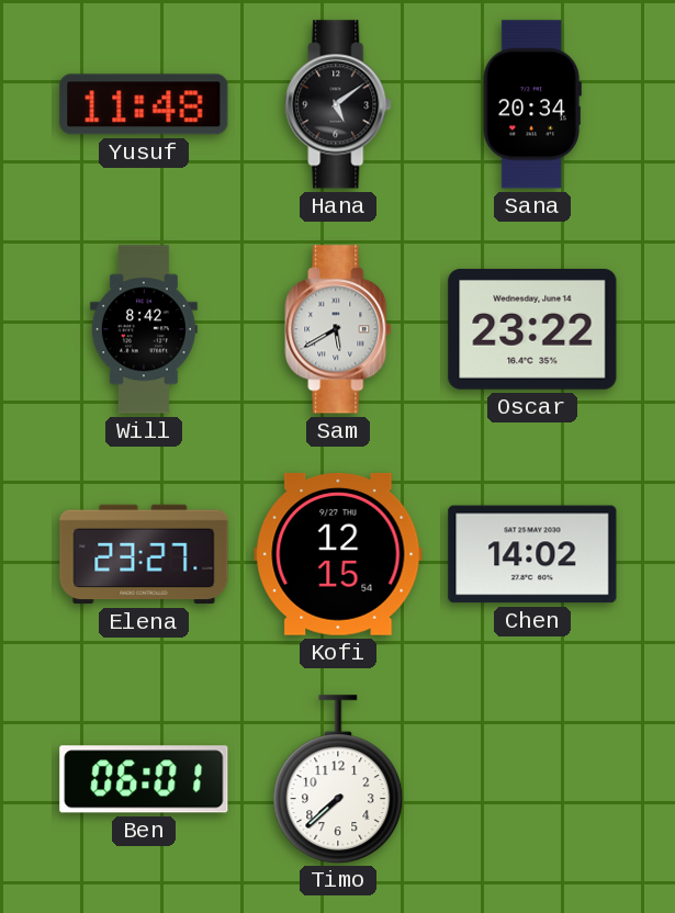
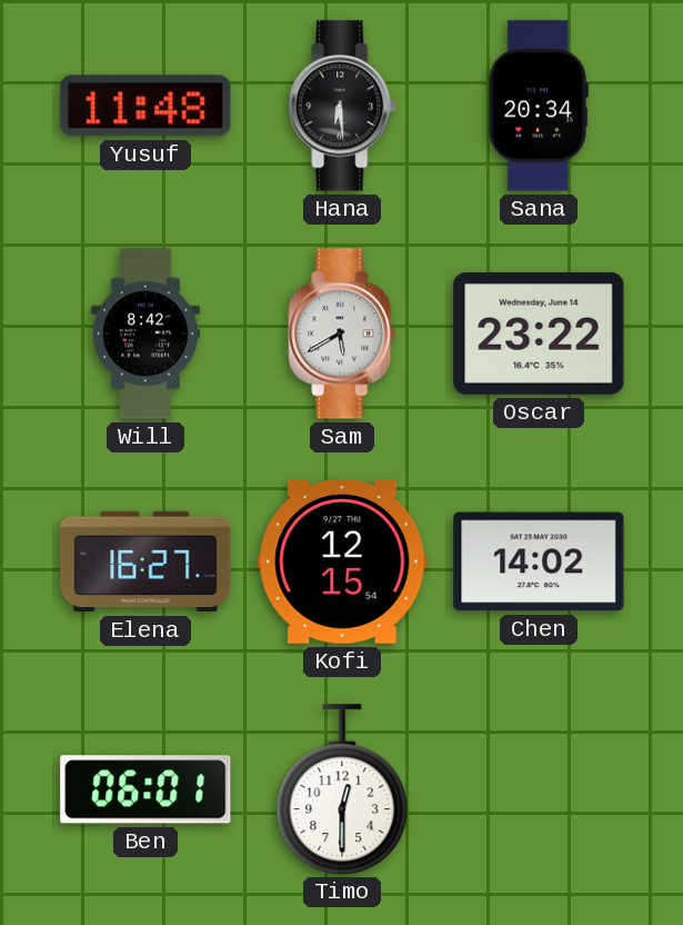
Hana: 5:09 -> 6:29 (342, 106)
Elena: 23:27 -> 16:27 (145, 561)
Timo: 7:38 -> 12:30 (342, 789)
